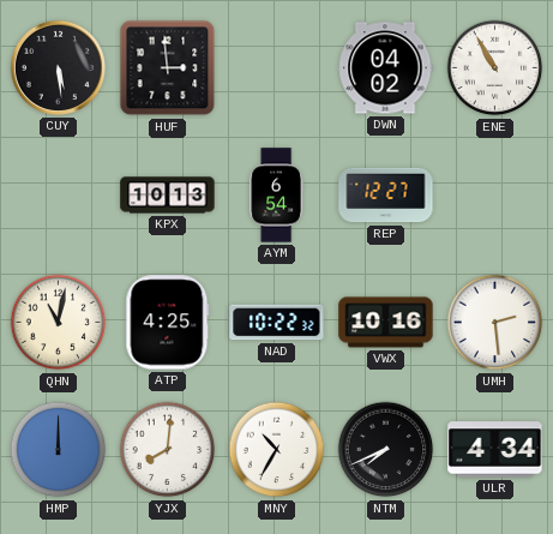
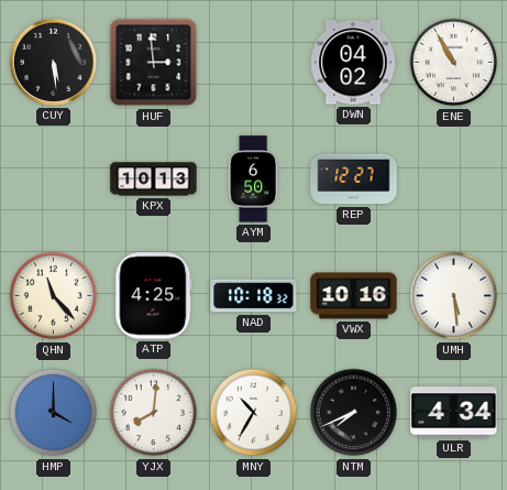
AYM: 6:54 -> 6:50 (254, 179)
QHN: 11:02 -> 11:23 (54, 296)
NAD: 10:22 -> 10:18 (254, 296)
UMH: 2:29 -> 5:29 (454, 296)
HMP: 12:00 -> 4:00 (54, 413)
